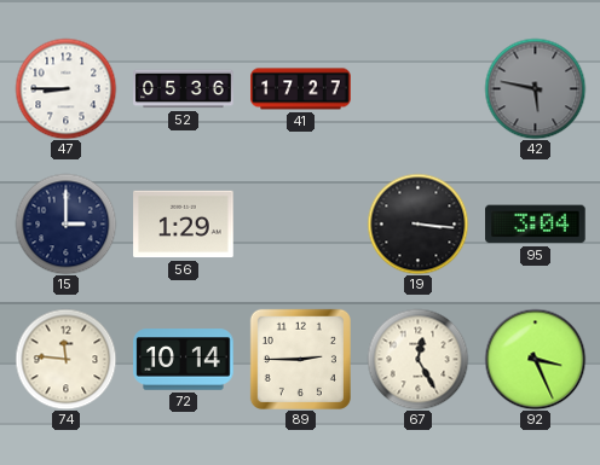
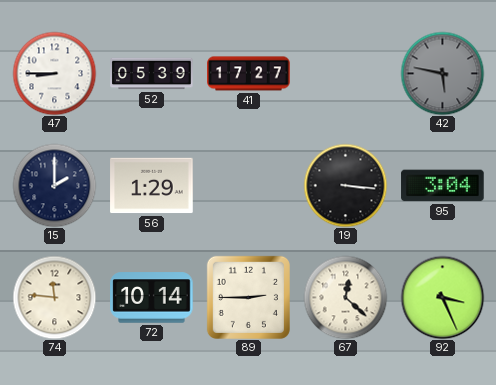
52: 05:36 -> 05:39 (152, 74)
15: 3:00 -> 2:00 (54, 185)
67: 12:25 -> 12:22 (345, 297)
